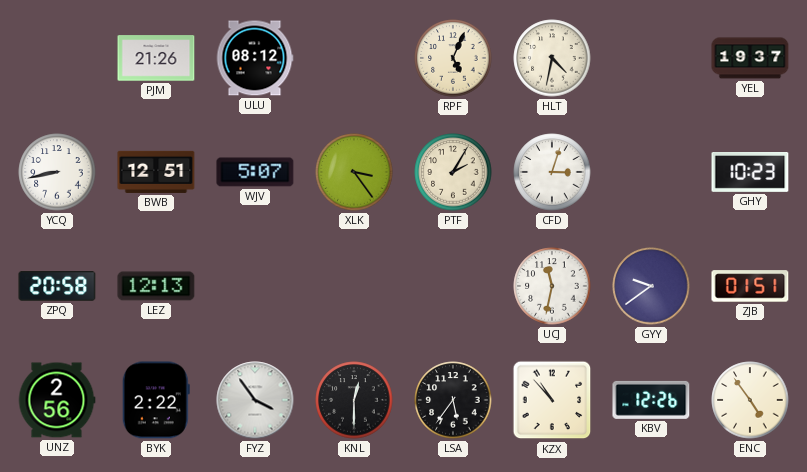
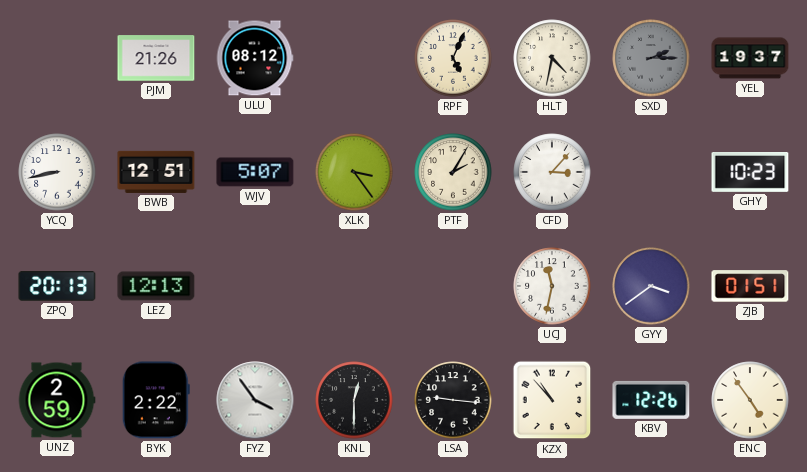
SXD: none -> 2:15 (651, 58)
CFD: 3:03 -> 3:07 (552, 172)
ZPQ: 20:58 -> 20:13 (57, 287)
GYY: 9:39 -> 3:39 (651, 286)
UNZ: 2:56 -> 2:59 (57, 400)
LSA: 5:36 -> 9:16 (453, 400)
